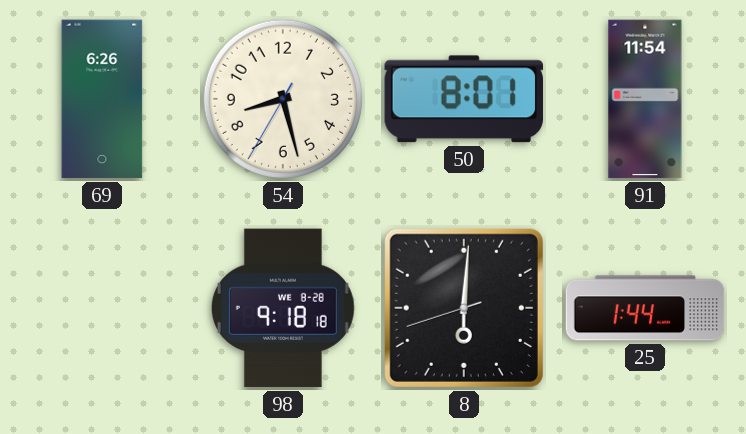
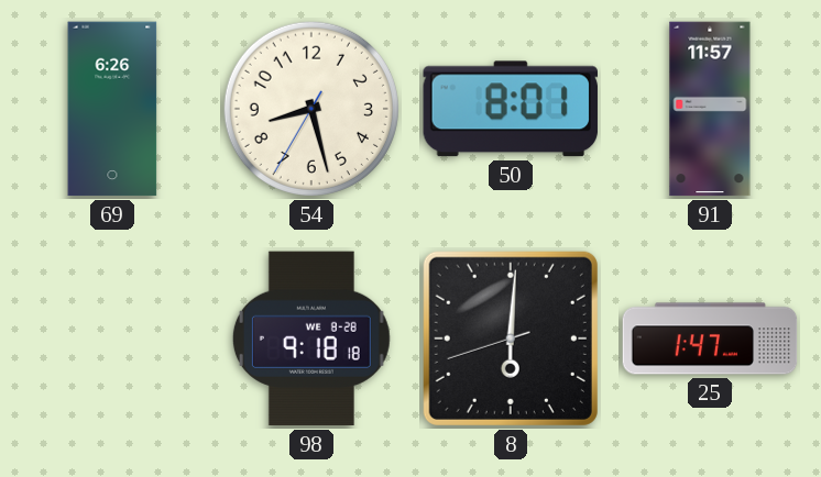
91: 11:54 -> 11:57 (710, 109)
25: 1:44 -> 1:47 (710, 339)
